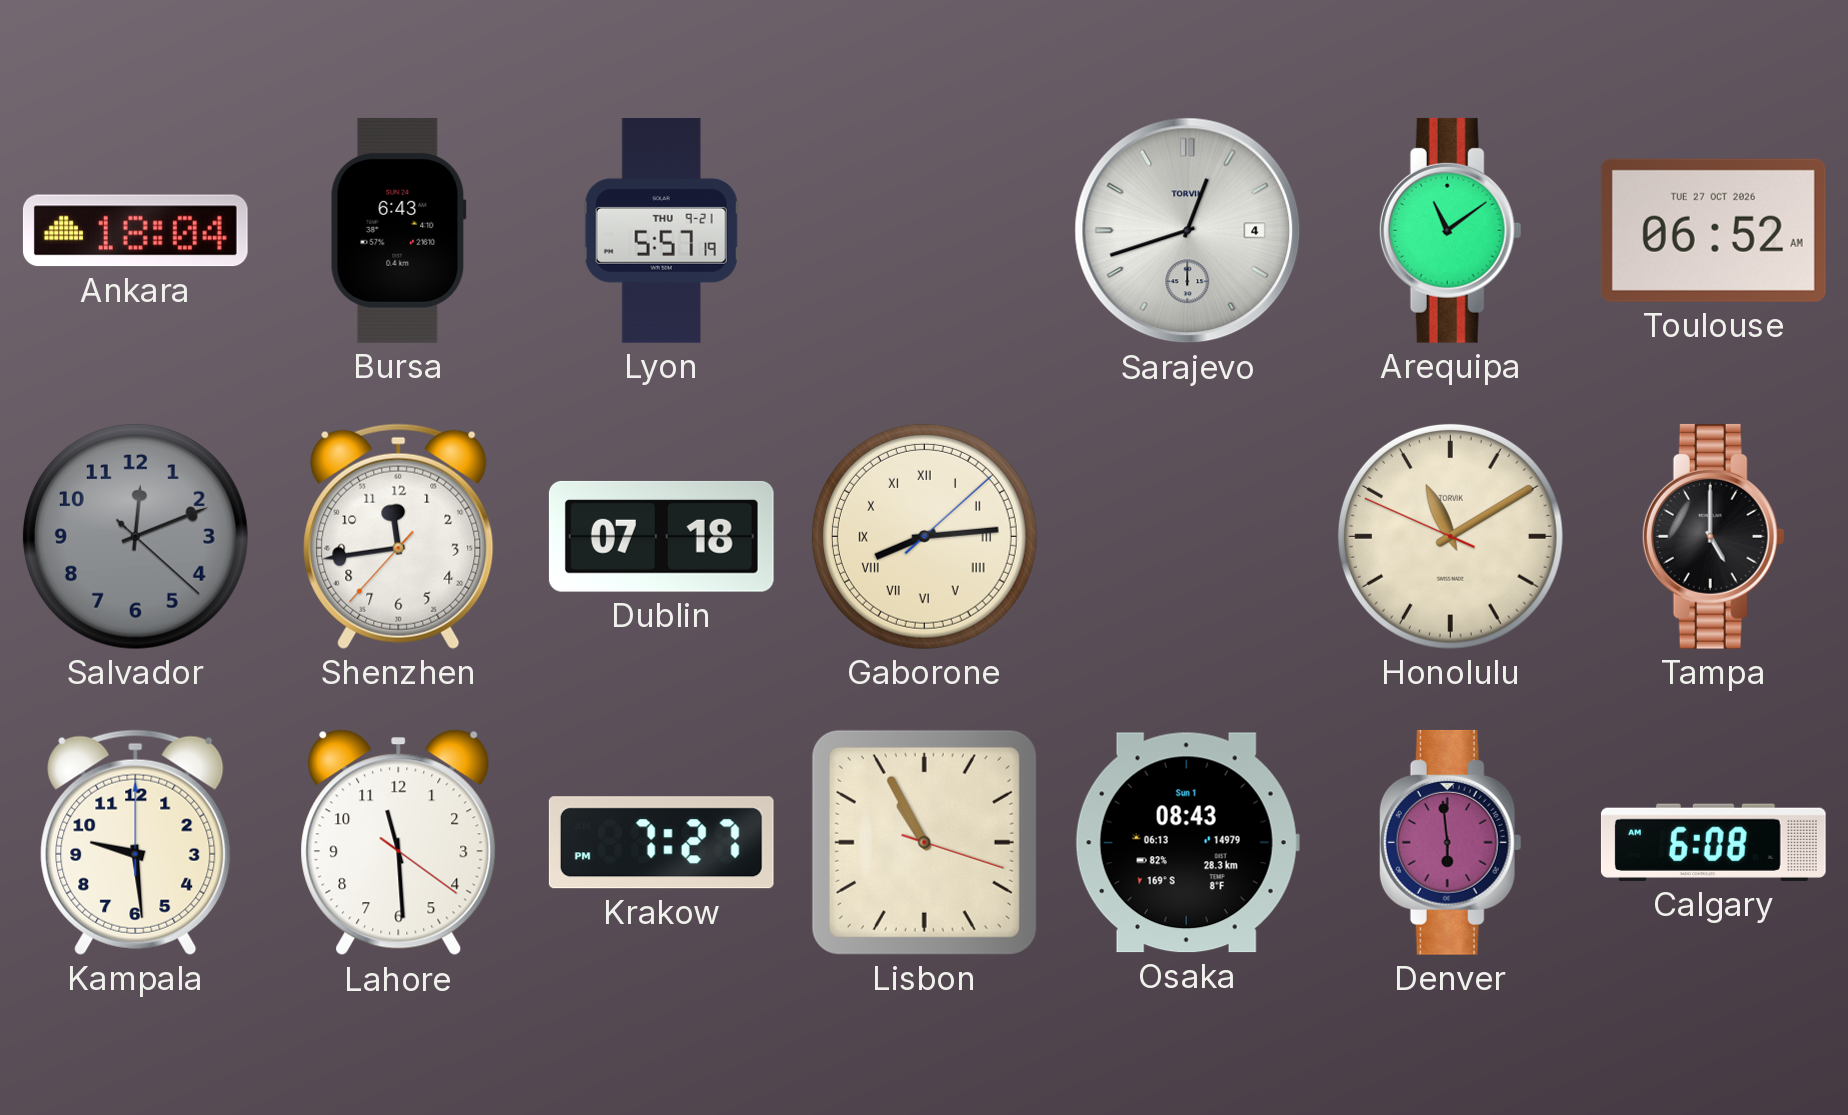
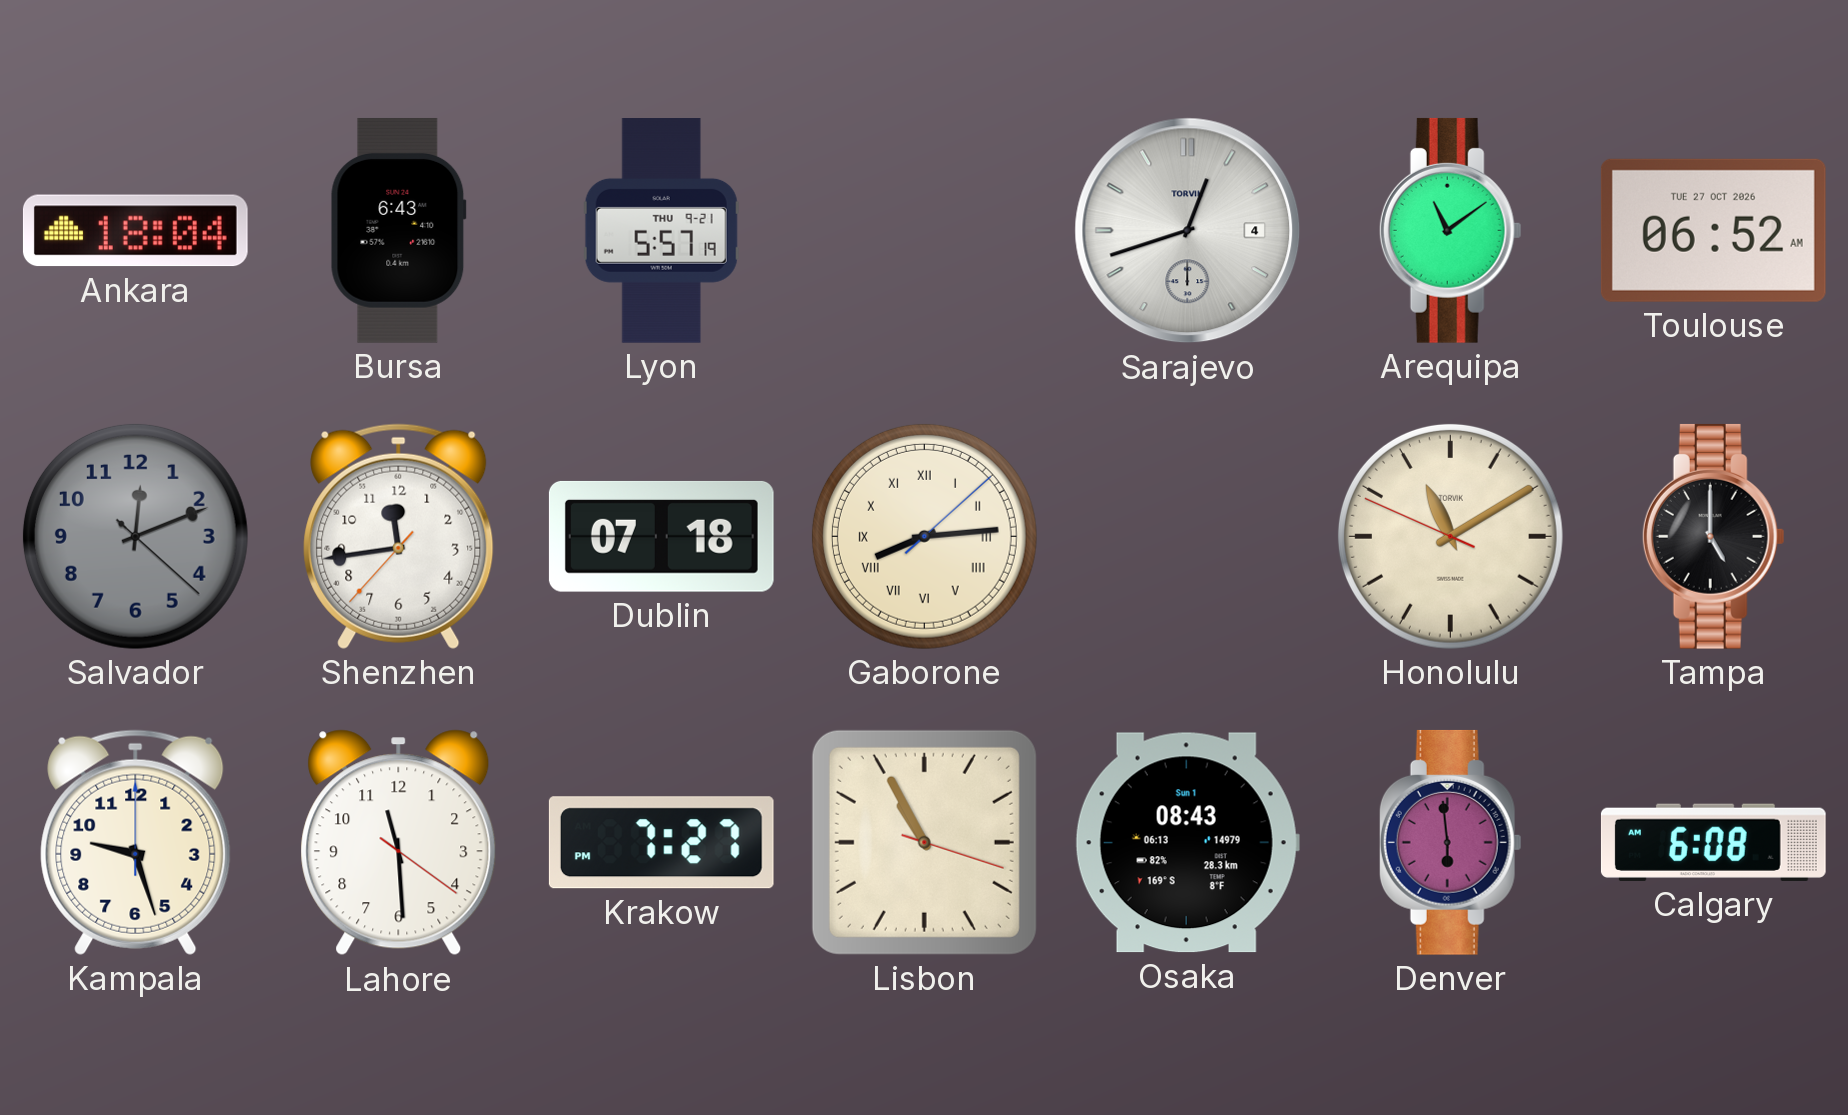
Kampala: 9:29 -> 9:27 (136, 842)
